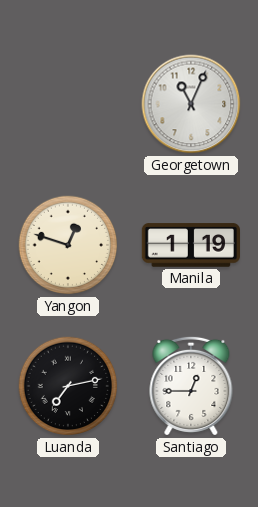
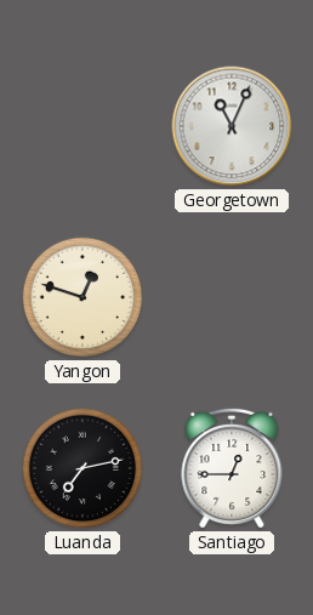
Manila: 1:19 -> none (190, 245)
